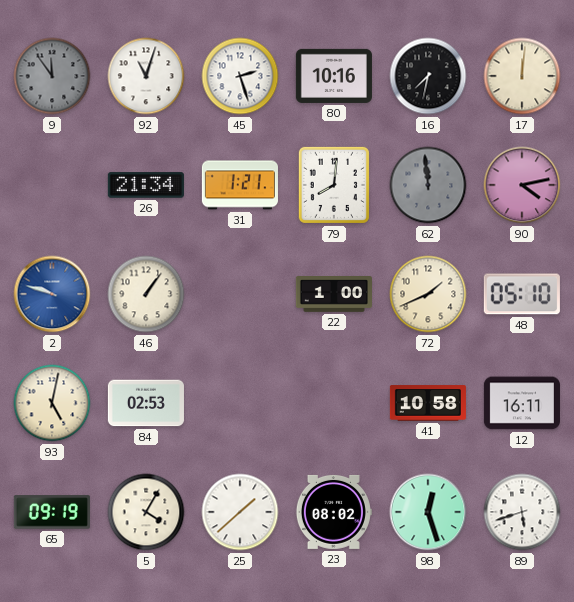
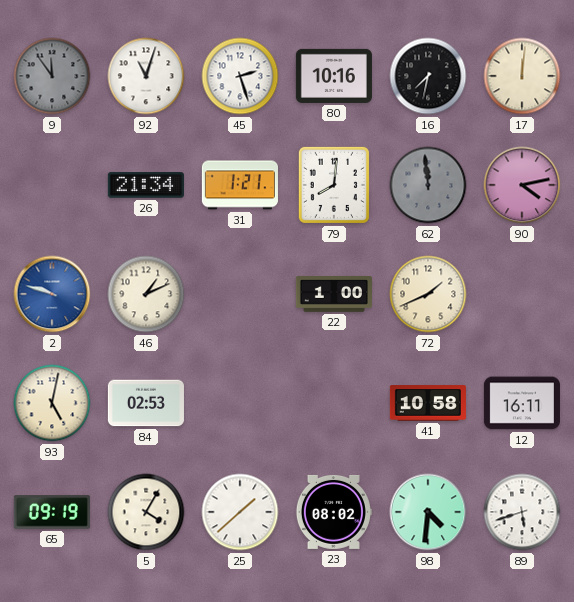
46: 1:06 -> 1:11 (146, 294)
48: 05:10 -> none (522, 294)
98: 12:27 -> 4:31 (428, 512)
